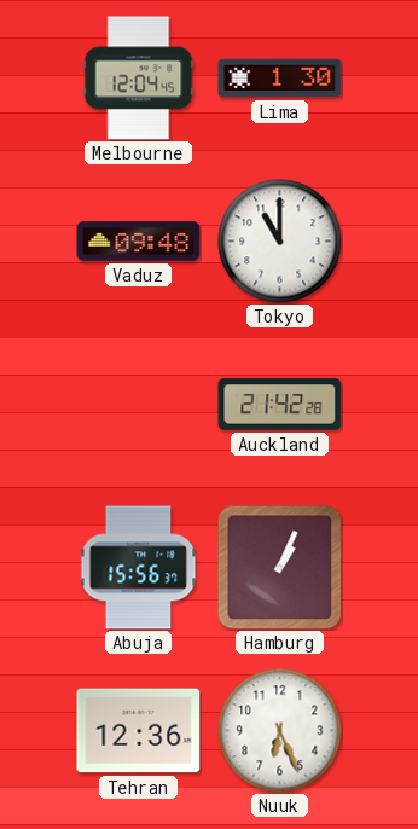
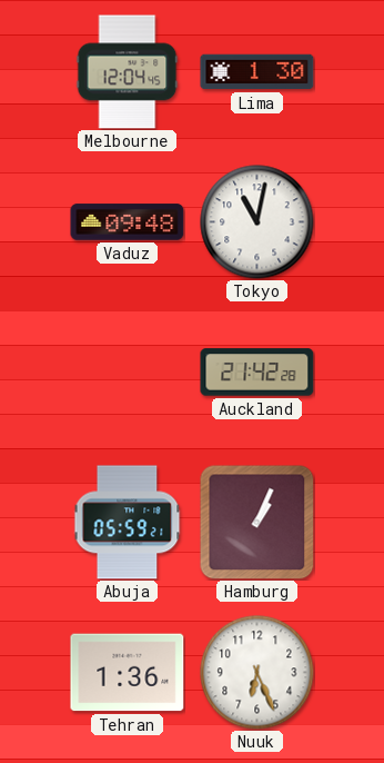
Tokyo: 11:00 -> 11:02 (257, 222)
Abuja: 15:56 -> 05:59 (128, 523)
Tehran: 12:36 -> 1:36 (128, 673)
